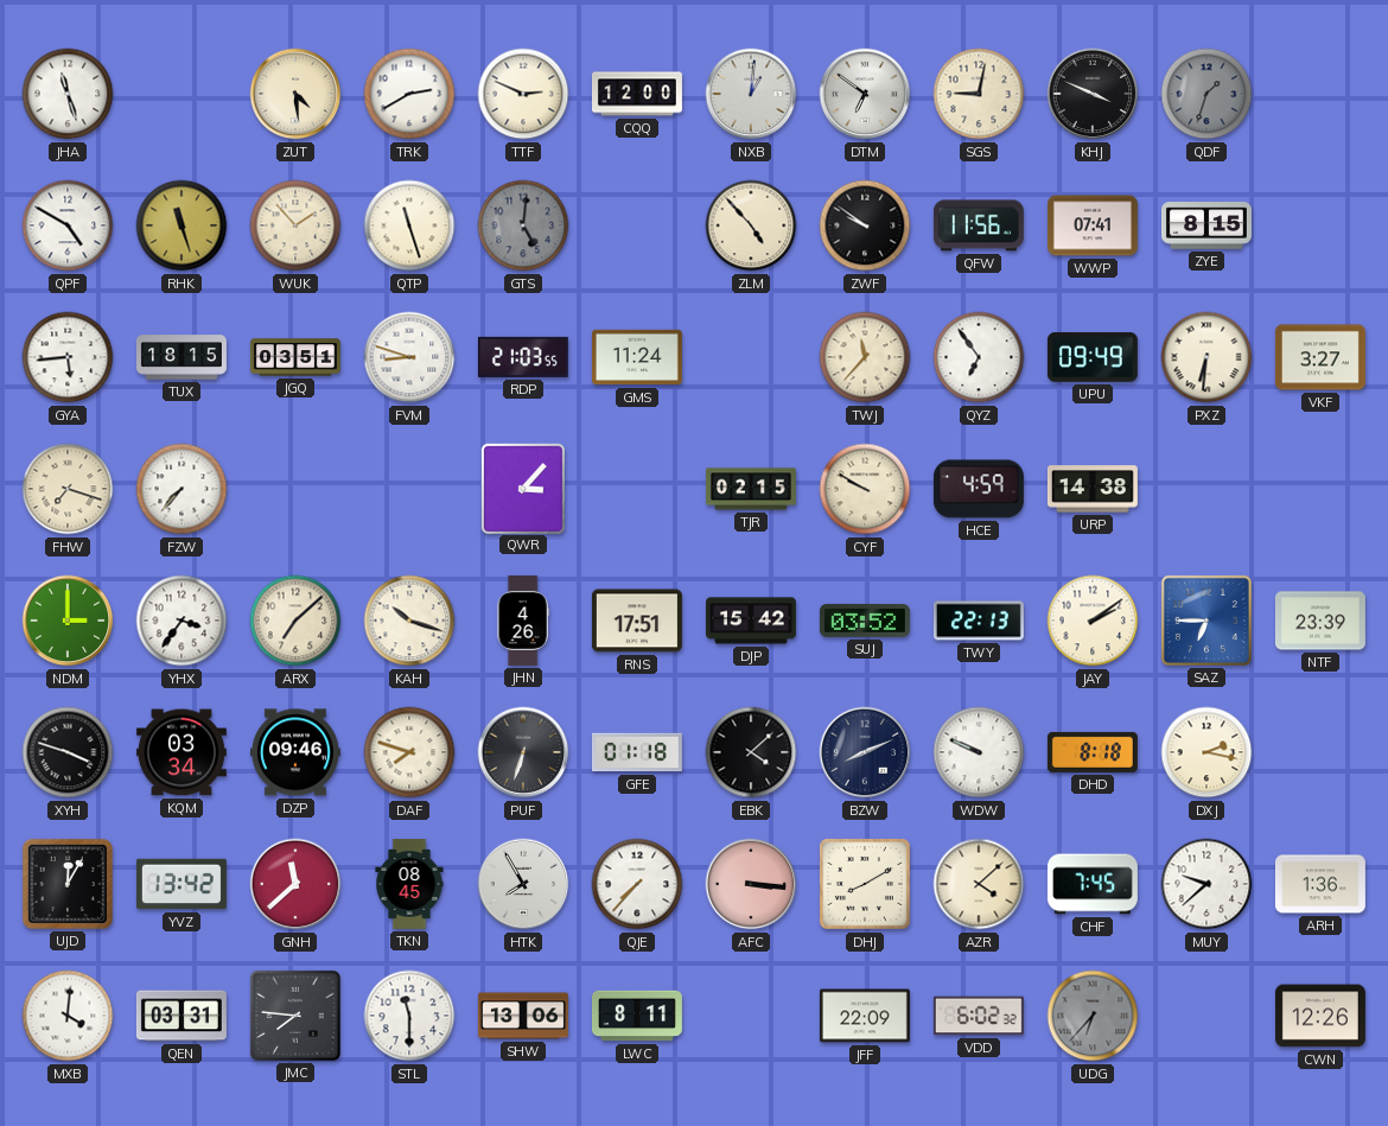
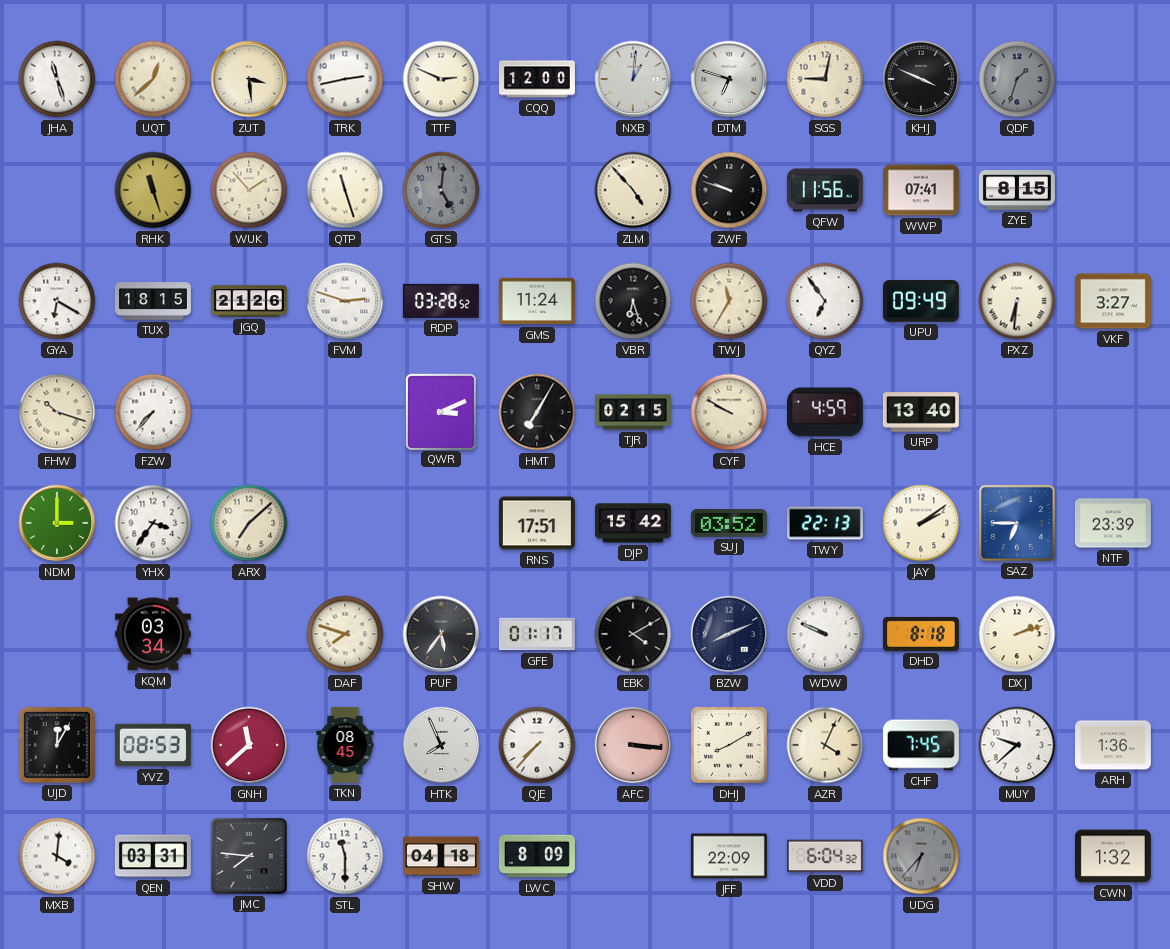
UQT: none -> 12:38 (153, 79)
ZUT: 4:29 -> 3:29 (249, 79)
TRK: 2:40 -> 2:43 (345, 79)
DTM: 6:51 -> 6:48 (729, 79)
QPF: 4:50 -> none (68, 225)
ZWF: 9:51 -> 9:48 (729, 190)
GYA: 5:44 -> 6:20 (57, 301)
JGQ: 03:51 -> 21:26 (249, 301)
FVM: 8:48 -> 2:48 (345, 301)
RDP: 21:03 -> 03:28 (441, 301)
VBR: none -> 6:27 (633, 301)
TWJ: 11:37 -> 11:35 (729, 301)
FHW: 7:18 -> 10:18 (57, 412)
QWR: 3:07 -> 3:11 (440, 411)
HMT: none -> 7:05 (537, 412)
URP: 14:38 -> 13:40 (921, 412)
KAH: 10:18 -> none (409, 621)
JHN: 4:26 -> none (523, 621)
XYH: 3:48 -> none (68, 752)
DZP: 09:46 -> none (295, 752)
PUF: 6:33 -> 5:36 (441, 634)
GFE: 01:18 -> 01:17 (537, 634)
EBK: 4:08 -> 4:10 (633, 634)
DXJ: 2:17 -> 2:12 (1017, 634)
YVZ: 13:42 -> 08:53 (153, 745)
HTK: 7:55 -> 7:56 (441, 745)
AZR: 4:08 -> 4:04 (825, 745)
SHW: 13:06 -> 04:18 (441, 856)
LWC: 8:11 -> 8:09 (537, 856)
VDD: 6:02 -> 6:04 (825, 856)
CWN: 12:26 -> 1:32 (1113, 856)
